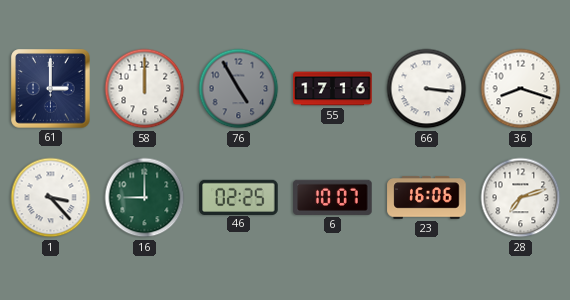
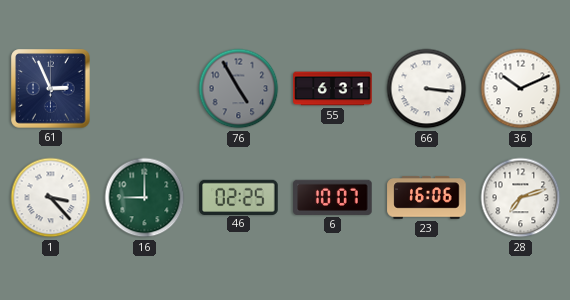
61: 3:00 -> 2:56 (51, 89)
58: 12:00 -> none (145, 89)
55: 17:16 -> 6:31 (333, 89)
36: 8:18 -> 10:11 (521, 89)
